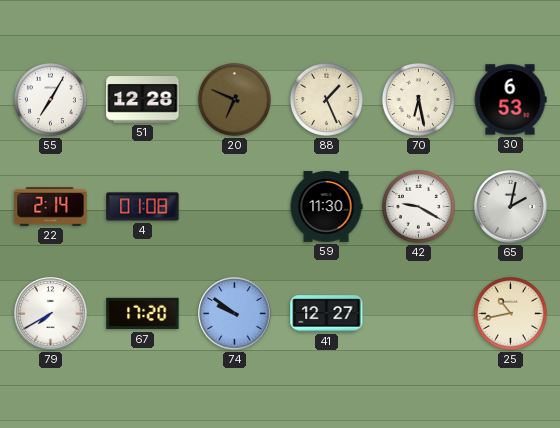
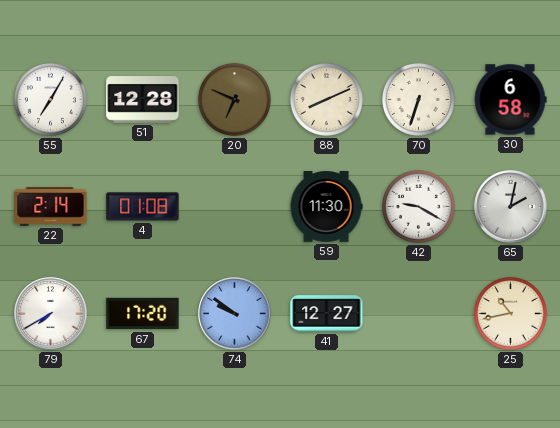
88: 1:26 -> 8:11 (326, 99)
70: 6:28 -> 6:33 (418, 99)
30: 6:53 -> 6:58 (510, 100)
